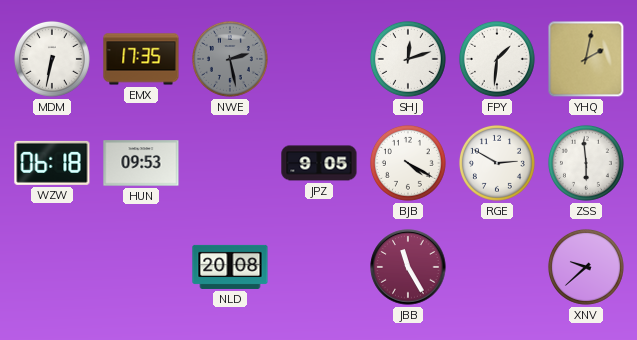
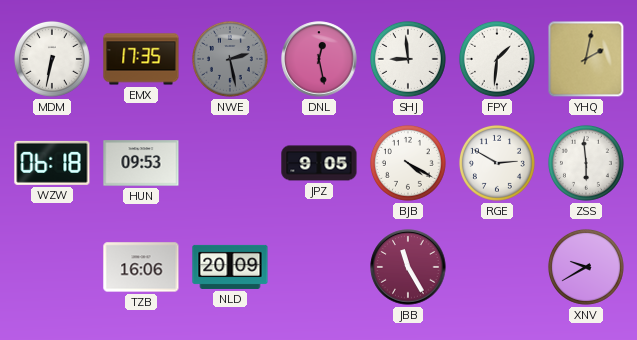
DNL: none -> 12:28 (319, 59)
SHJ: 12:12 -> 8:59 (408, 59)
TZB: none -> 16:06 (141, 267)
NLD: 20:08 -> 20:09 (230, 267)
XNV: 9:38 -> 9:40 (586, 267)
